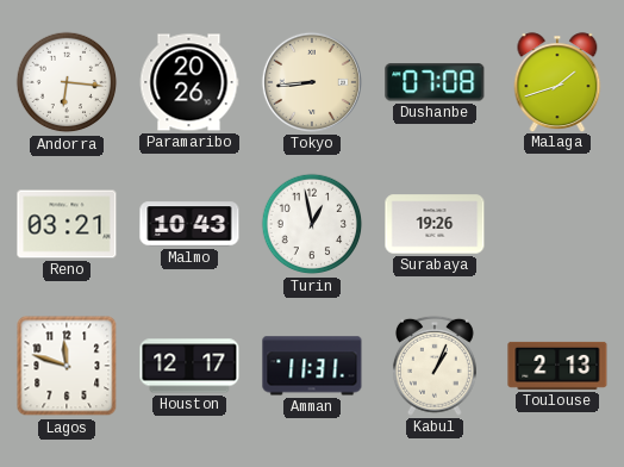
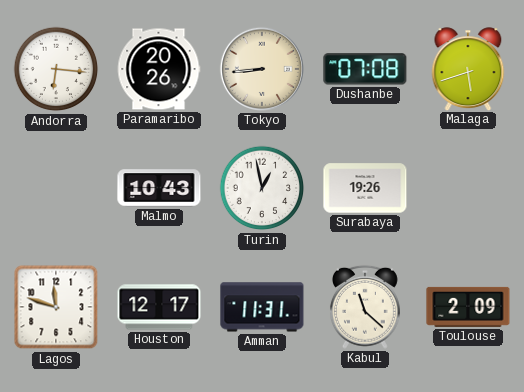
Malaga: 1:42 -> 5:42 (468, 69)
Reno: 03:21 -> none (67, 224)
Kabul: 1:04 -> 11:22 (365, 307)
Toulouse: 2:13 -> 2:09 (468, 307)
